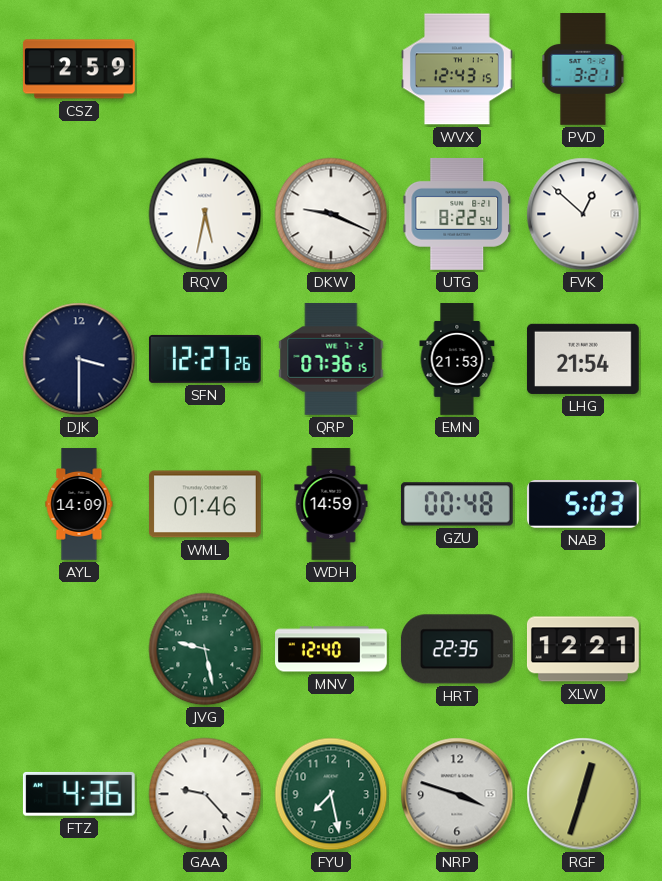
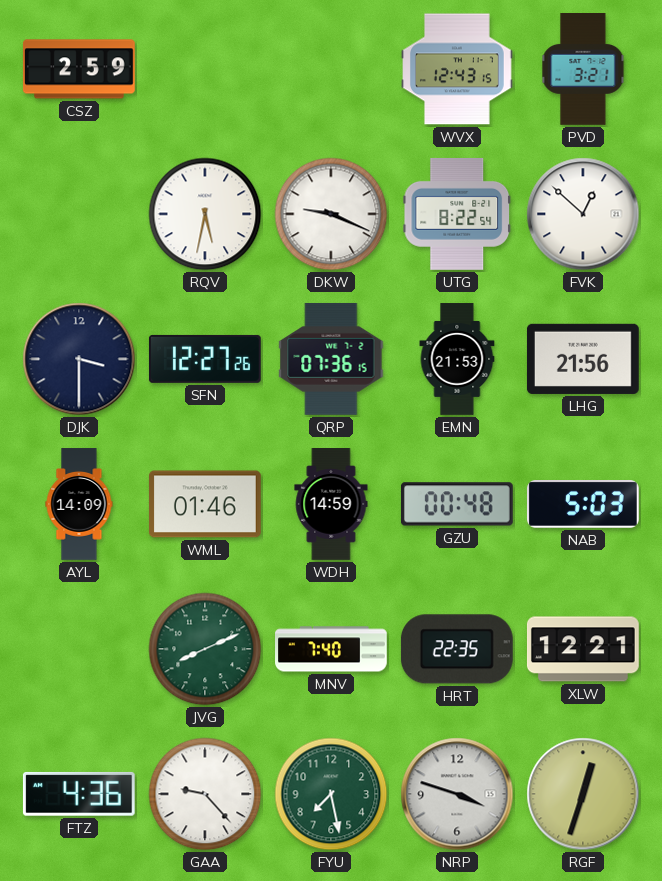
LHG: 21:54 -> 21:56 (583, 359)
JVG: 9:28 -> 8:11 (205, 649)
MNV: 12:40 -> 7:40 (332, 649)
